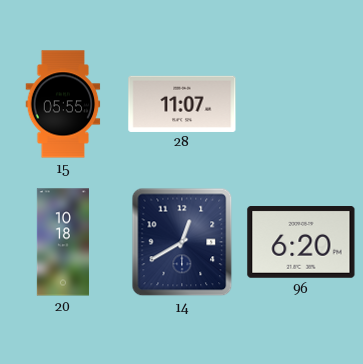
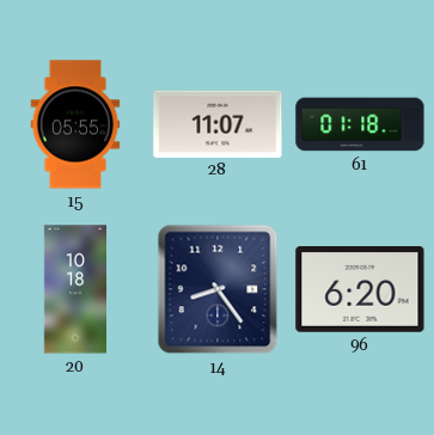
61: none -> 01:18 (360, 124)
14: 12:40 -> 8:24 (218, 289)
